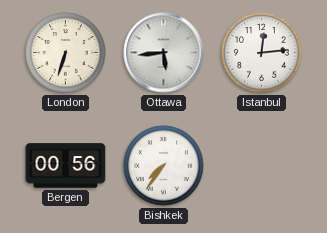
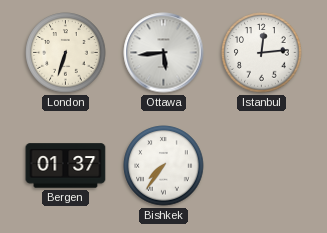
Bergen: 00:56 -> 01:37 (66, 166)
